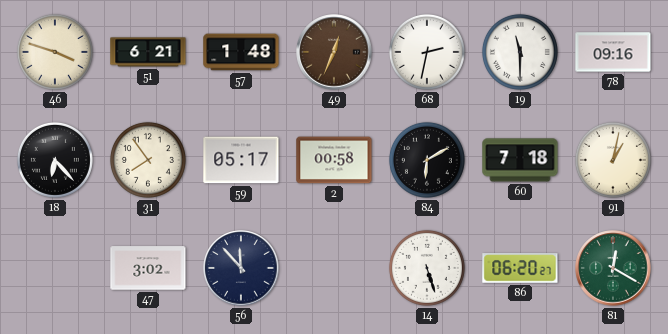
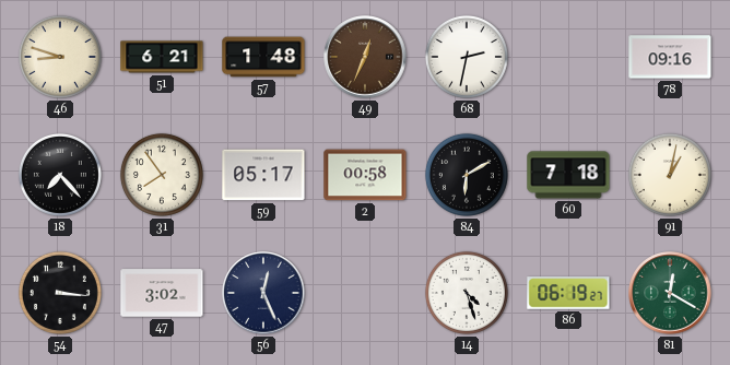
46: 3:48 -> 8:48 (60, 57)
19: 11:30 -> none (520, 52)
18: 6:23 -> 7:23 (60, 175)
54: none -> 3:16 (60, 293)
56: 11:53 -> 12:26 (263, 293)
14: 5:27 -> 4:27 (467, 293)
86: 06:20 -> 06:19 (568, 293)
